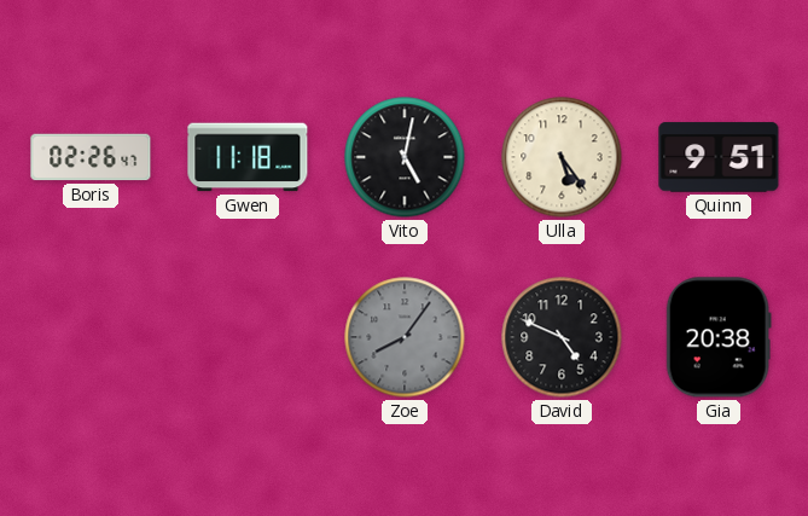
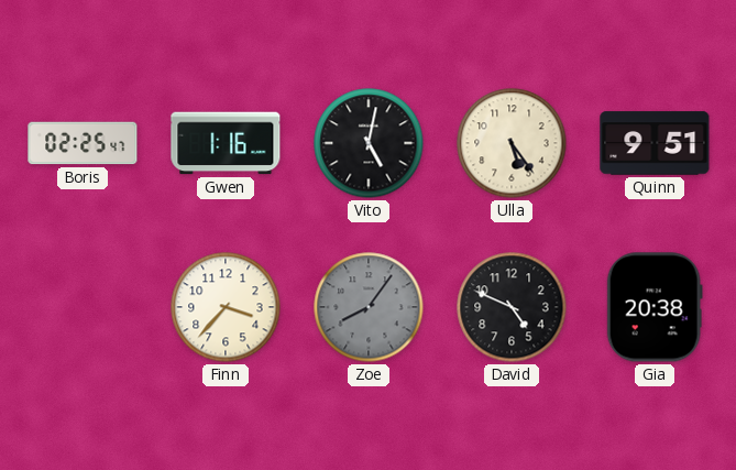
Boris: 02:26 -> 02:25 (83, 143)
Gwen: 11:18 -> 1:16 (226, 143)
Finn: none -> 3:37 (226, 307)
